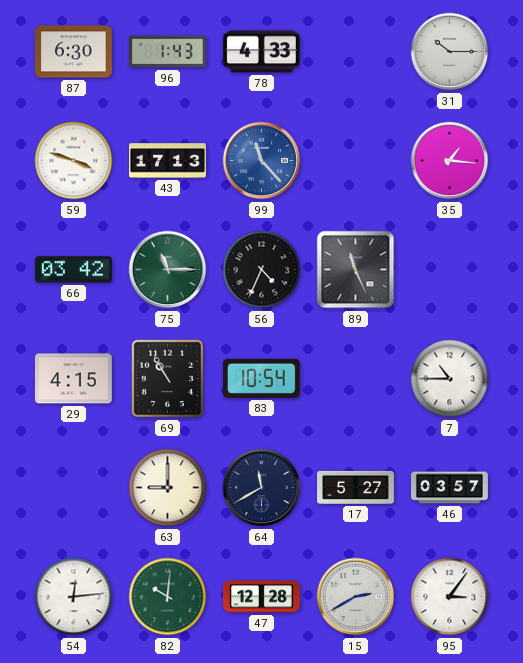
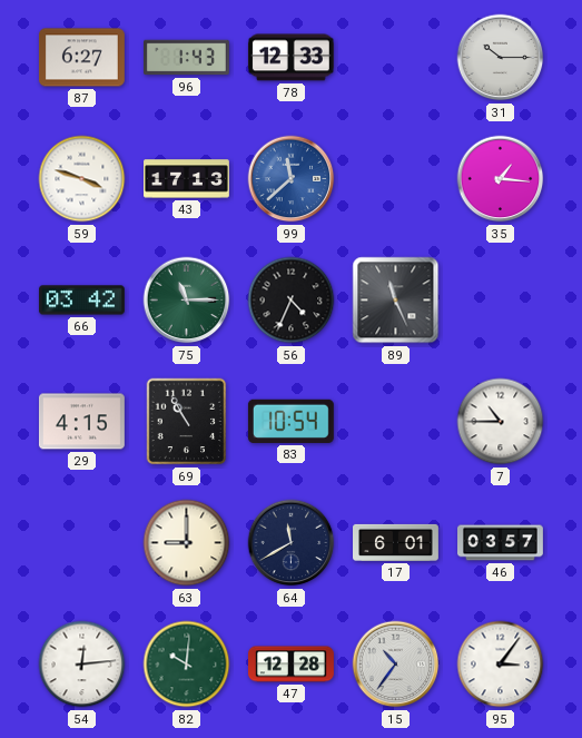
87: 6:30 -> 6:27 (81, 58)
78: 4:33 -> 12:33 (290, 58)
99: 11:23 -> 11:38 (292, 179)
17: 5:27 -> 6:01 (396, 542)
15: 2:40 -> 10:36 (396, 665)
